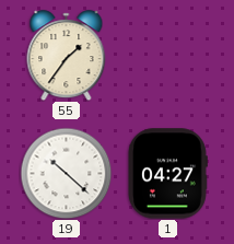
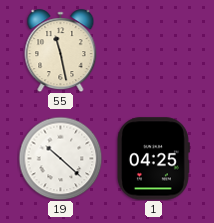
55: 1:36 -> 11:28 (61, 51)
1: 04:27 -> 04:25 (153, 159)
